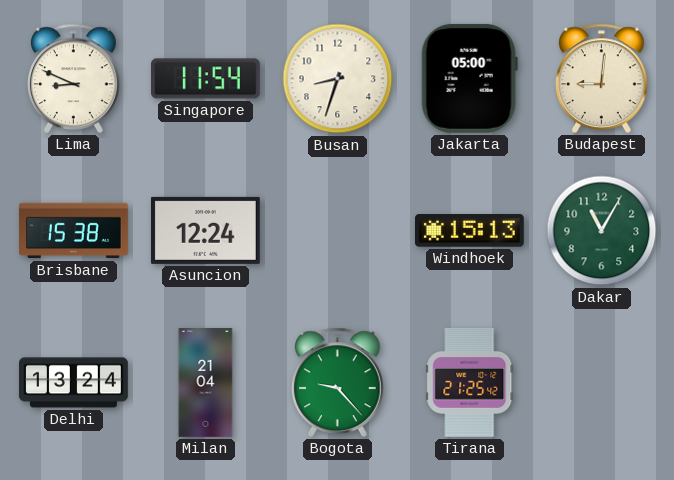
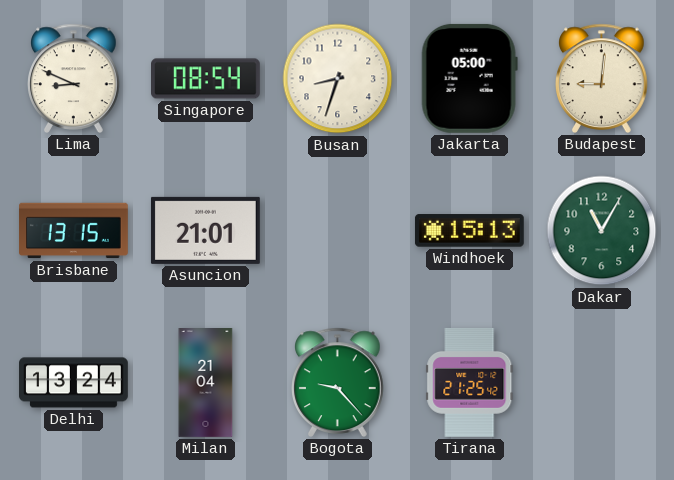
Singapore: 11:54 -> 08:54 (206, 79)
Brisbane: 15:38 -> 13:15 (74, 231)
Asuncion: 12:24 -> 21:01 (205, 230)
